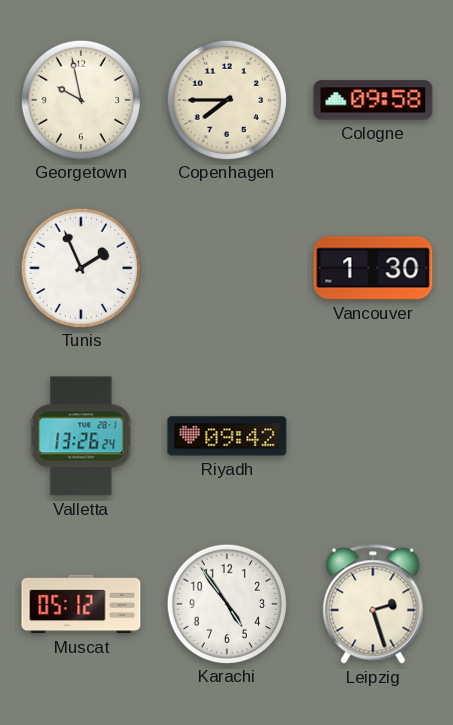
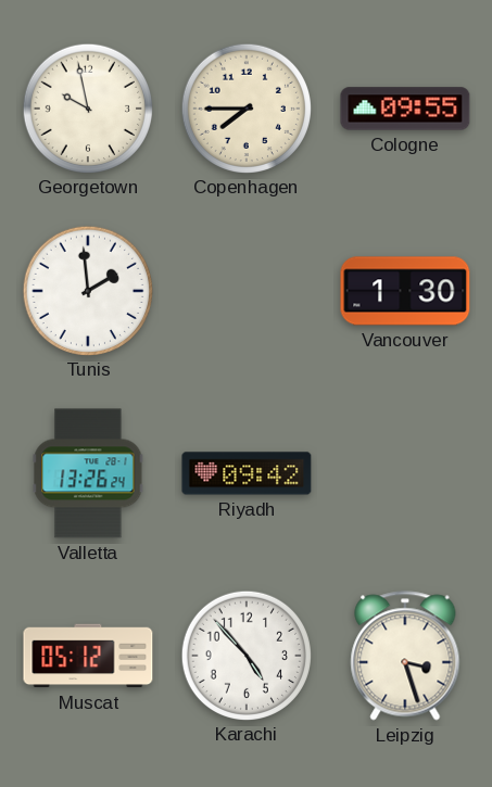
Cologne: 09:58 -> 09:55 (405, 109)
Tunis: 1:56 -> 1:59 (87, 290)
Karachi: 4:54 -> 4:53 (245, 655)
Leipzig: 2:27 -> 3:27 (405, 656)
